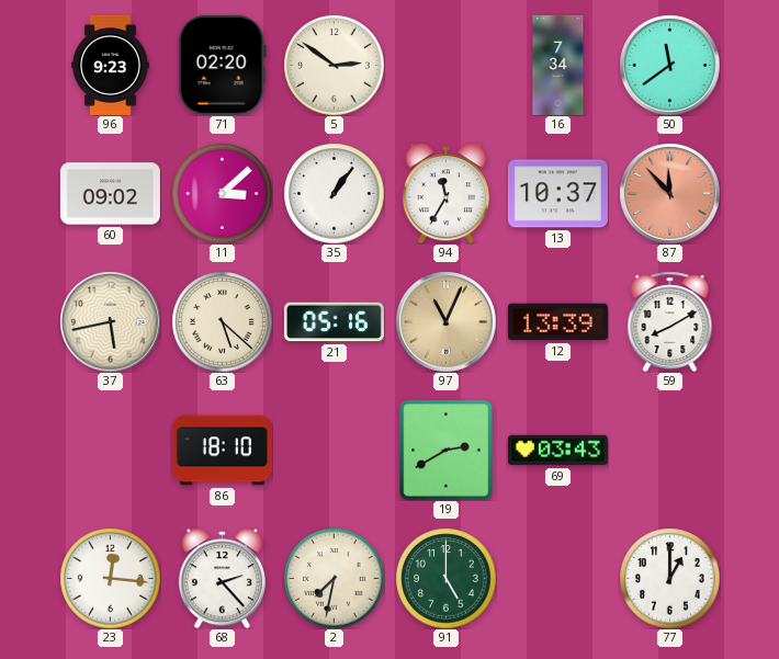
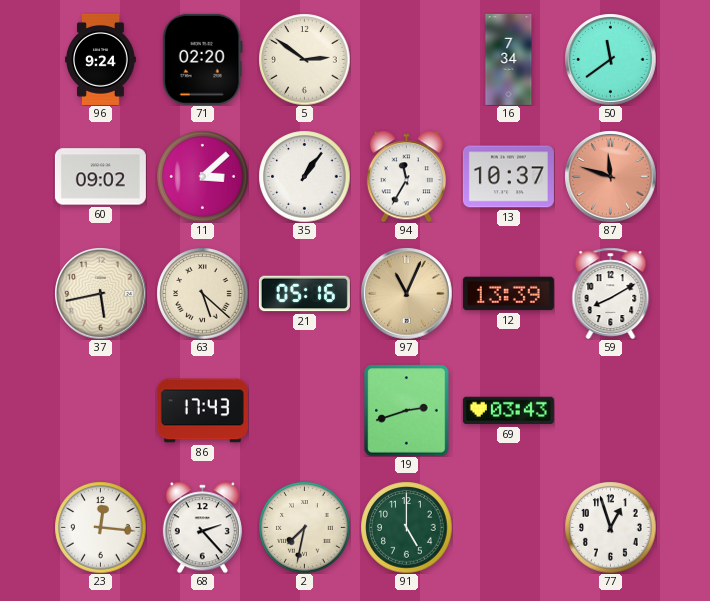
96: 9:23 -> 9:24 (101, 59)
87: 11:53 -> 11:48 (610, 176)
86: 18:10 -> 17:43 (202, 411)
19: 2:40 -> 2:42 (407, 410)
77: 1:00 -> 12:57 (610, 527)
